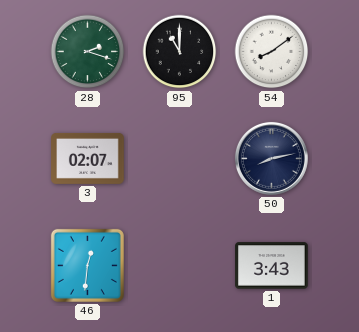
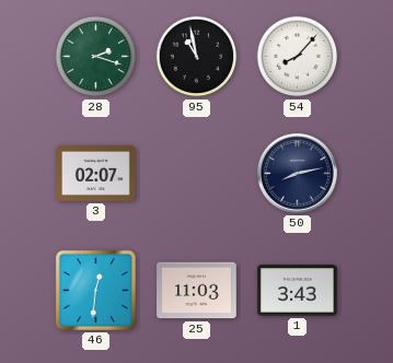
95: 11:00 -> 10:58 (197, 57)
54: 8:09 -> 8:07 (298, 57)
25: none -> 11:03 (197, 291)
